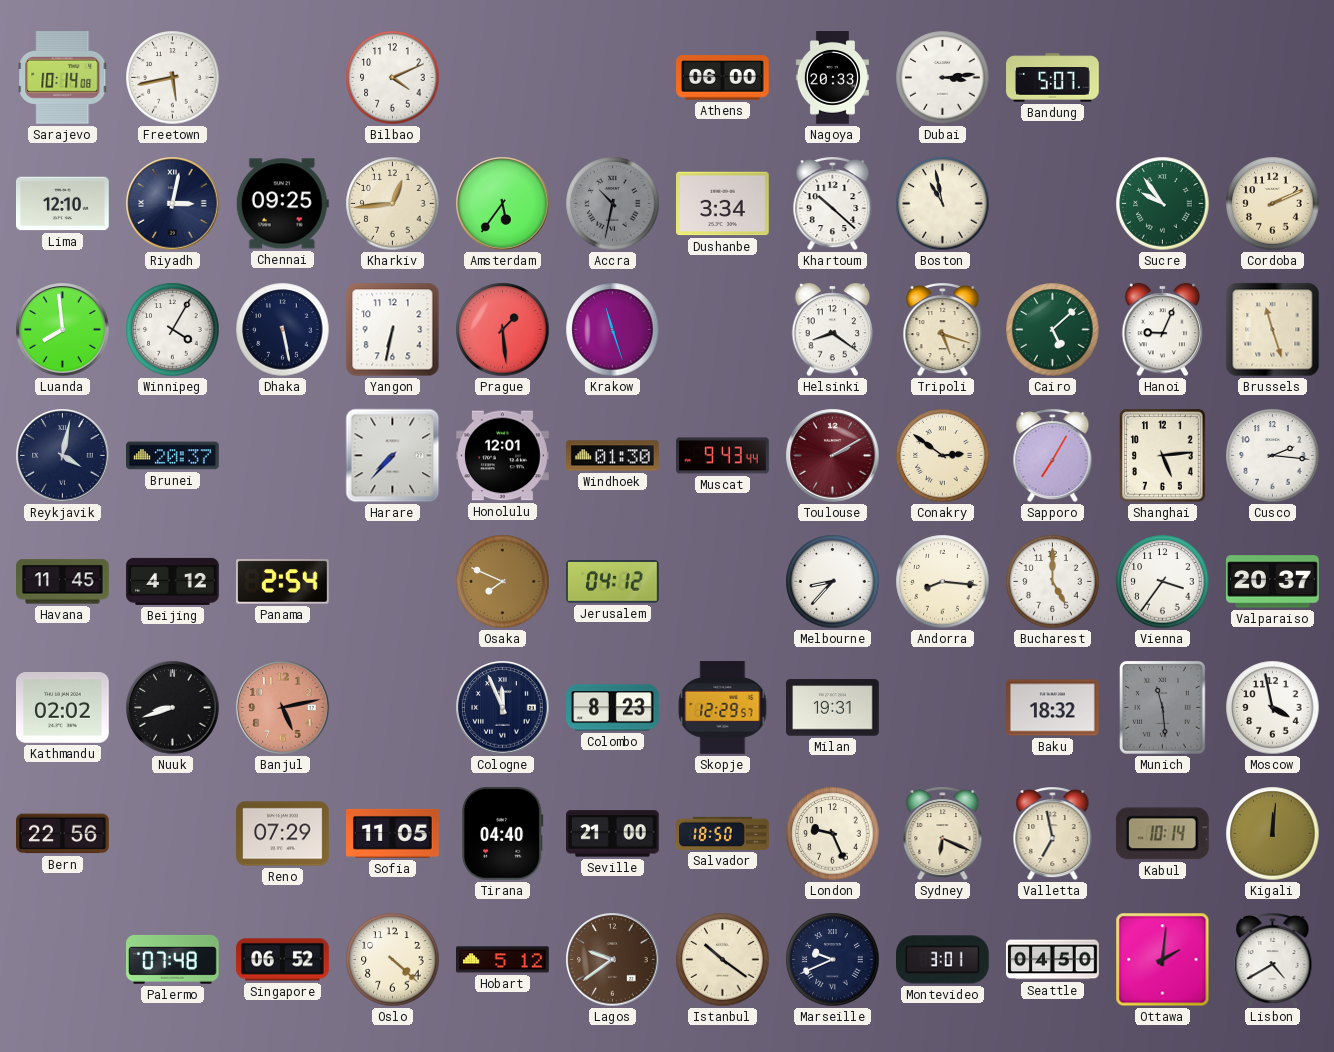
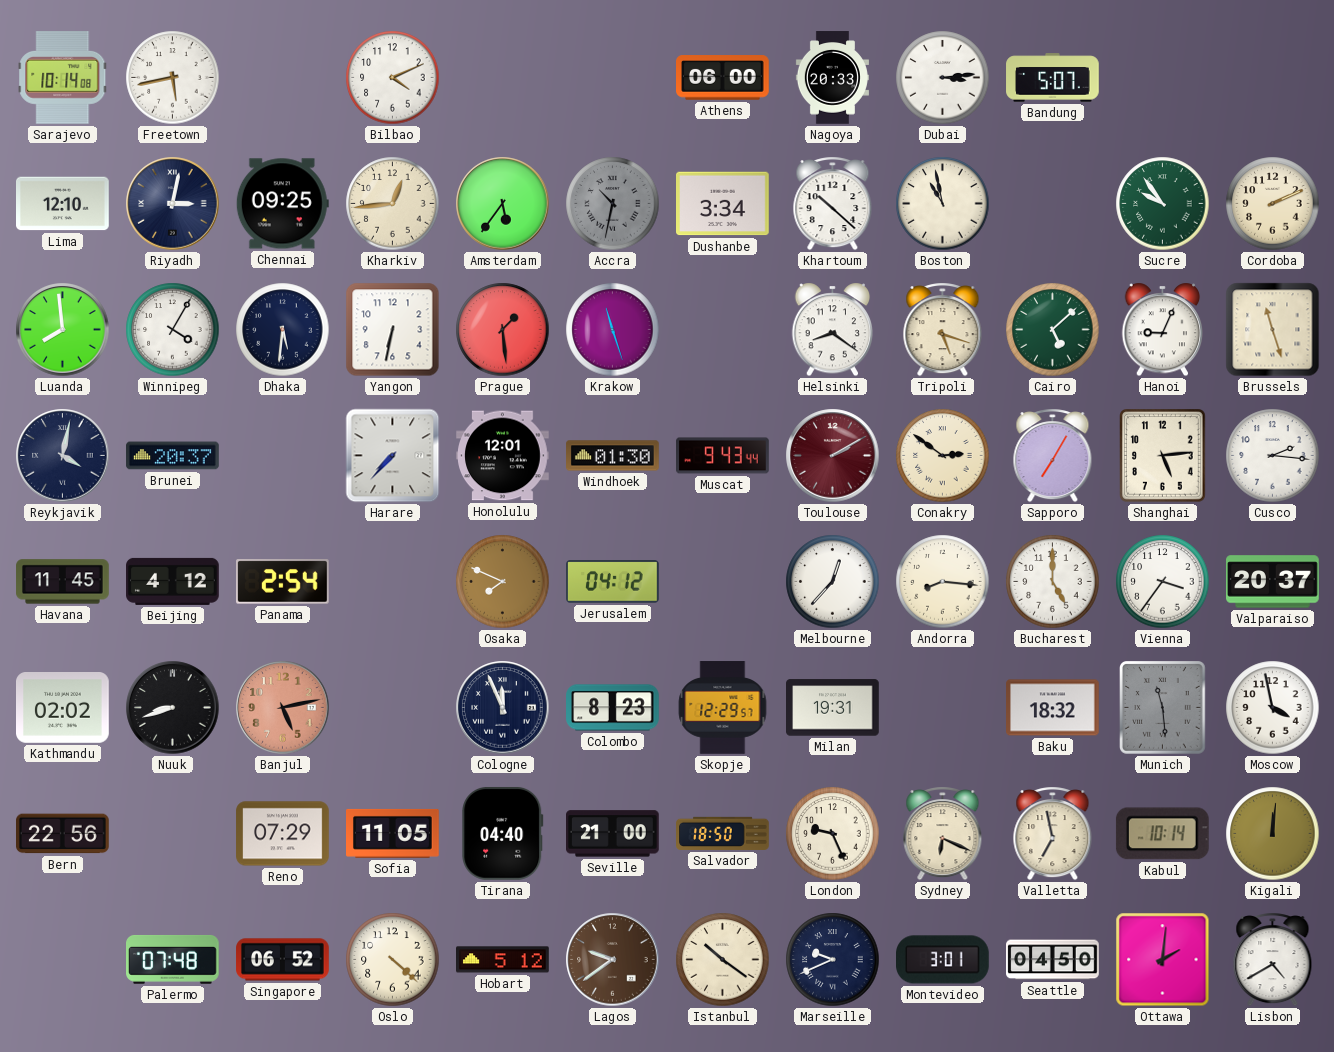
Dhaka: 5:28 -> 5:31 (283, 330)
Melbourne: 8:37 -> 12:37 (833, 582)
